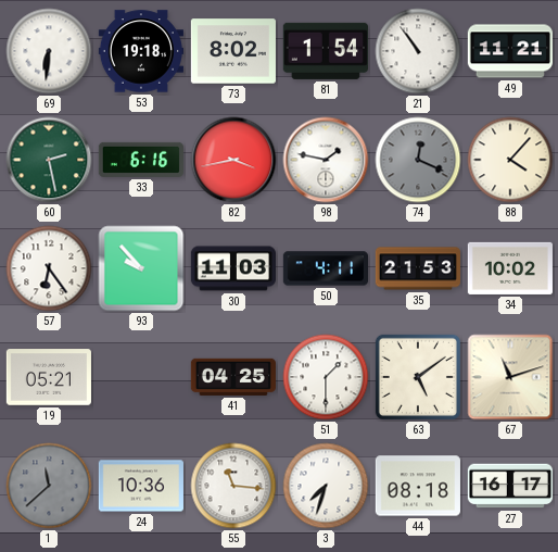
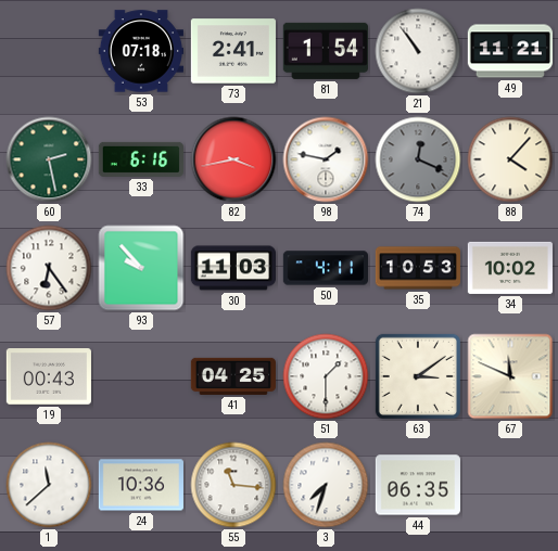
69: 6:31 -> none (49, 51)
53: 19:18 -> 07:18 (140, 51)
73: 8:02 -> 2:41 (233, 51)
35: 21:53 -> 10:53 (418, 268)
19: 05:21 -> 00:43 (49, 376)
63: 5:09 -> 3:09 (418, 376)
67: 11:12 -> 11:49 (510, 376)
1 dial: grey -> white (49, 485)
44: 08:18 -> 06:35 (418, 485)
27: 16:17 -> none (510, 486)
